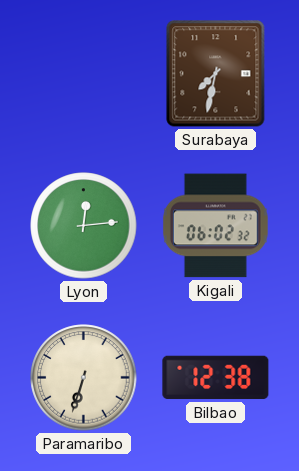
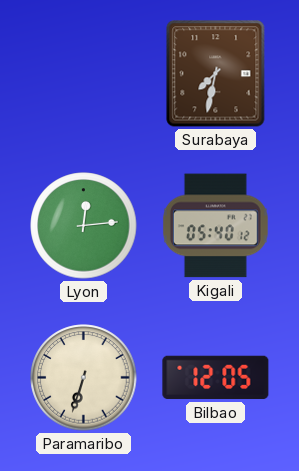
Kigali: 06:02 -> 05:40 (215, 226)
Bilbao: 12:38 -> 12:05 (216, 378)
